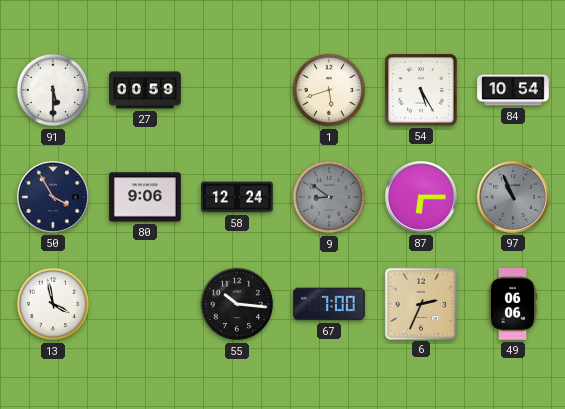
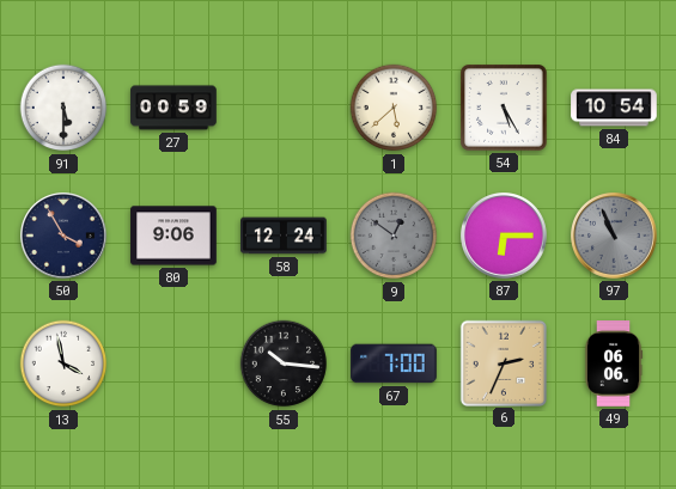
1: 5:42 -> 5:38 (394, 108)
9: 8:51 -> 12:51 (394, 236)
